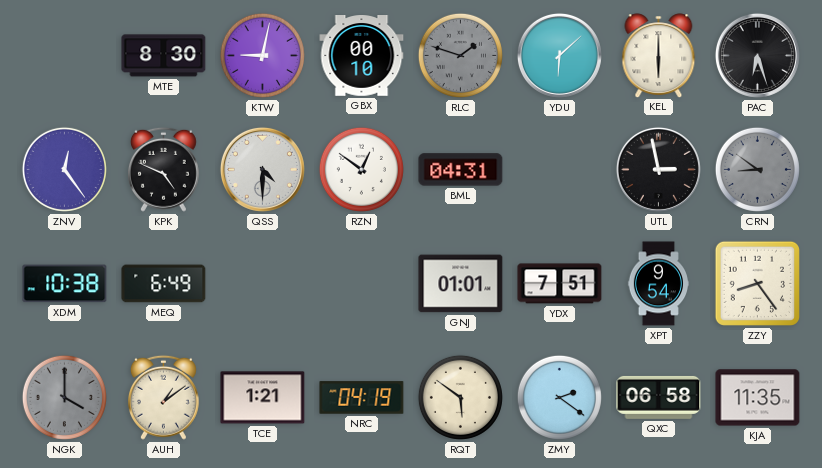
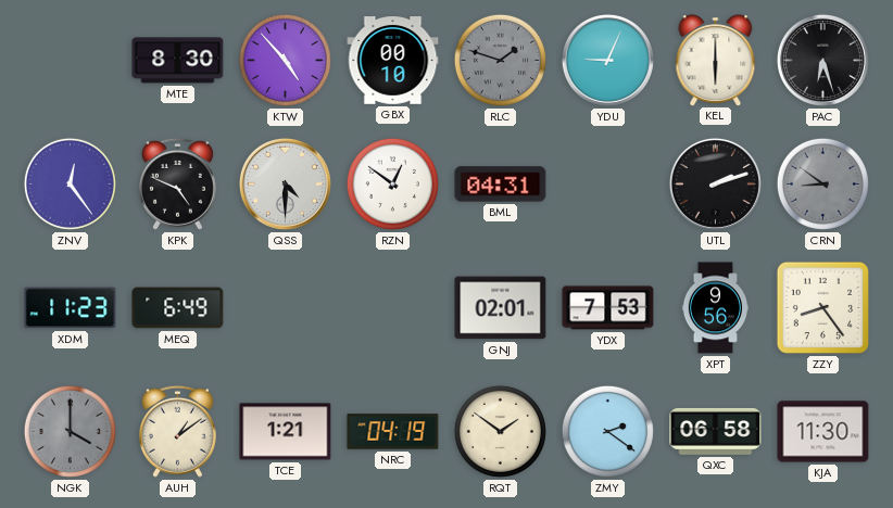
KTW: 9:02 -> 4:53 (285, 60)
YDU: 6:08 -> 9:04 (607, 60)
UTL: 2:58 -> 2:12 (715, 183)
XDM: 10:38 -> 11:23 (71, 308)
GNJ: 01:01 -> 02:01 (501, 308)
YDX: 7:51 -> 7:53 (608, 308)
XPT: 9:54 -> 9:56 (715, 308)
RQT: 5:51 -> 1:51 (500, 431)
KJA: 11:35 -> 11:30 (823, 432)
